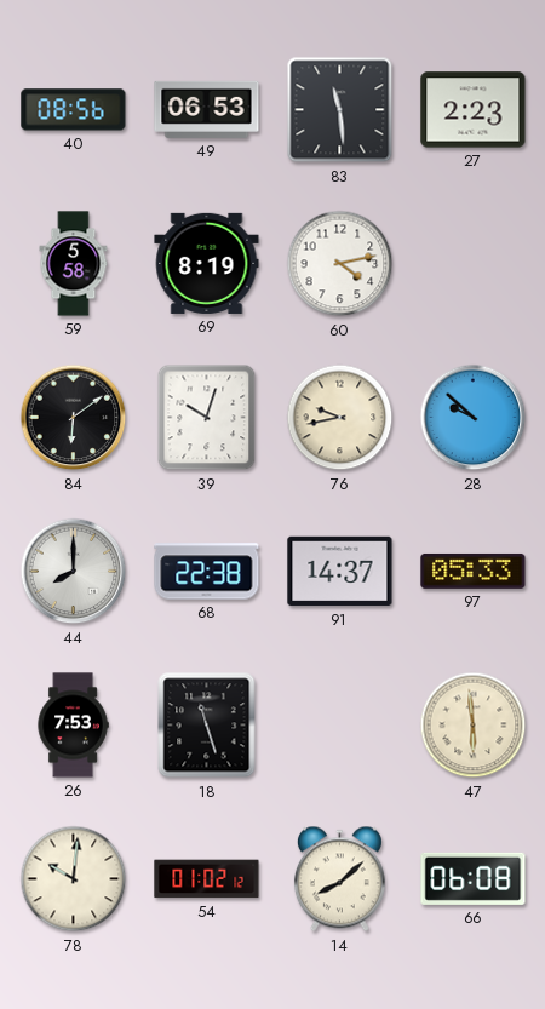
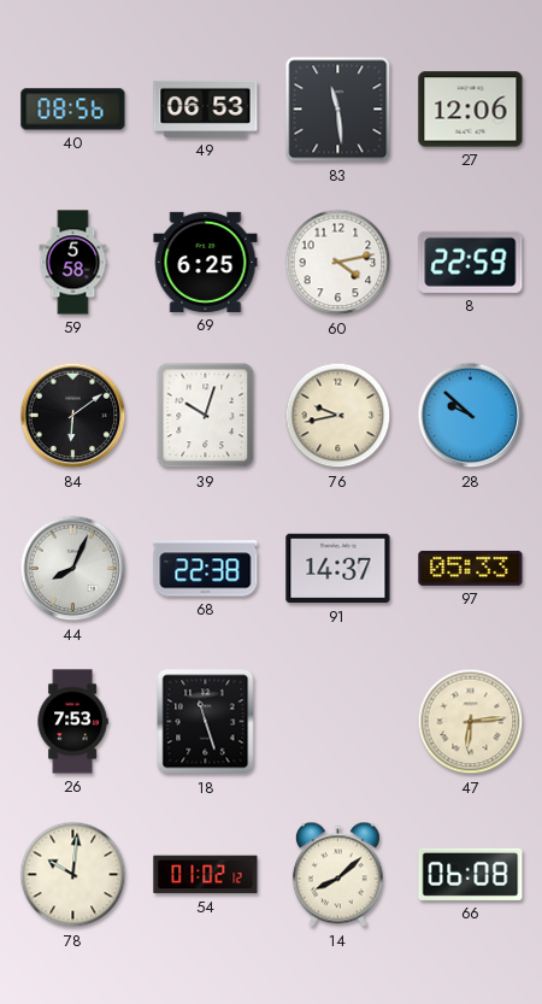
27: 2:23 -> 12:06 (471, 110)
69: 8:19 -> 6:25 (206, 262)
8: none -> 22:59 (471, 262)
44: 8:00 -> 8:04 (73, 569)
47: 5:59 -> 6:14 (471, 722)
